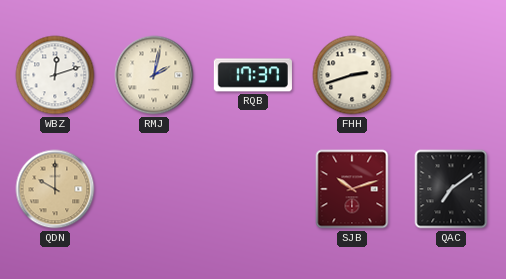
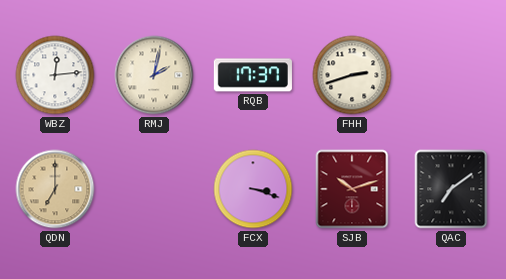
WBZ: 12:12 -> 12:14 (55, 75)
QDN: 10:00 -> 7:00 (55, 189)
FCX: none -> 3:18 (253, 189)
